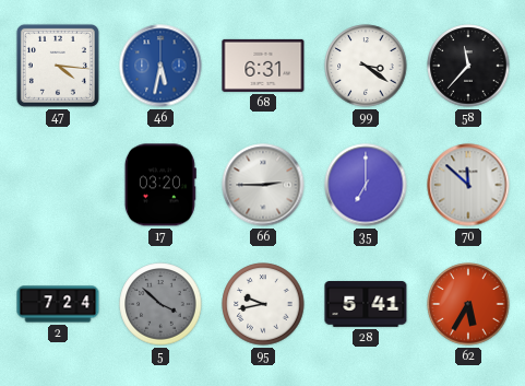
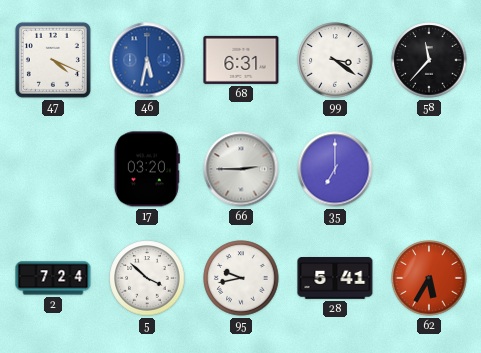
47: 4:16 -> 4:19 (53, 60)
70: 11:52 -> none (468, 185)
5 dial: grey -> white (147, 278)
